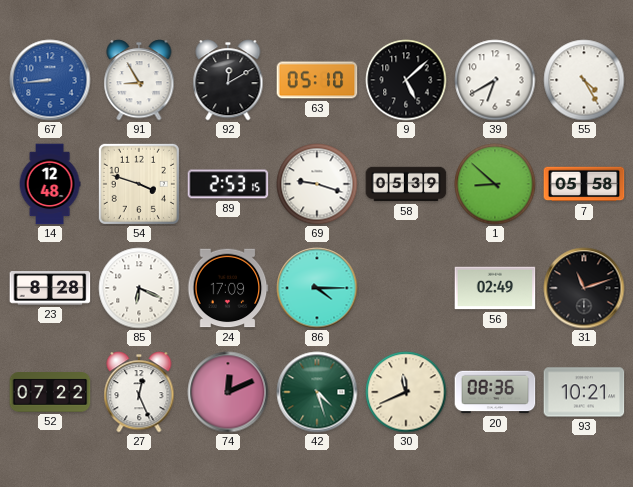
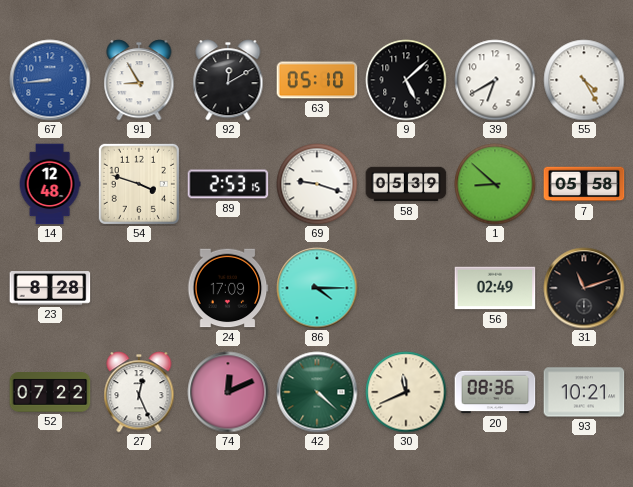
85: 6:19 -> none (139, 288)
42: 4:27 -> 4:22 (317, 392)
